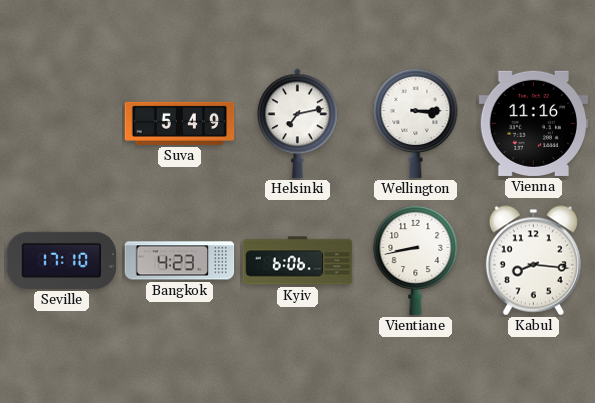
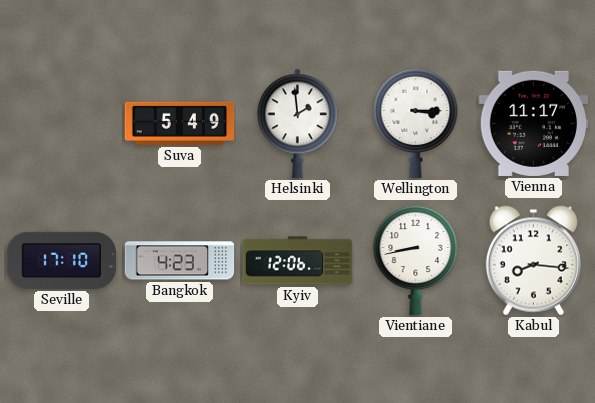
Helsinki: 7:13 -> 1:59 (298, 124)
Vienna: 11:16 -> 11:17 (534, 123)
Kyiv: 6:06 -> 12:06 (298, 261)
